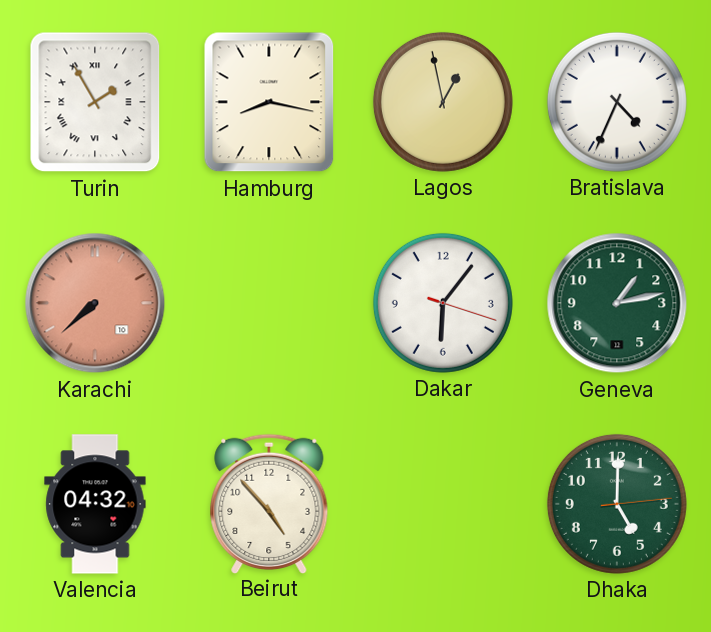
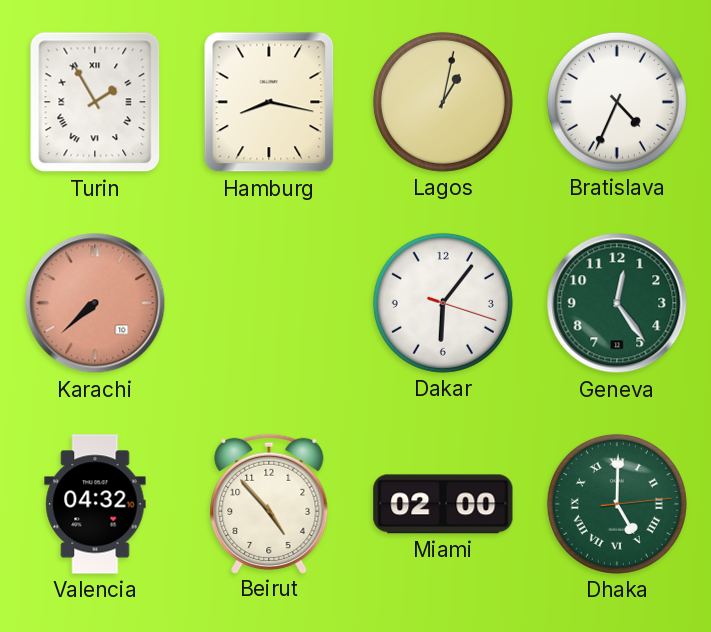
Lagos: 12:58 -> 1:02 (443, 102)
Geneva: 1:13 -> 12:24 (617, 303)
Miami: none -> 02:00 (443, 504)
Dhaka numerals: Arabic -> Roman (617, 504)
